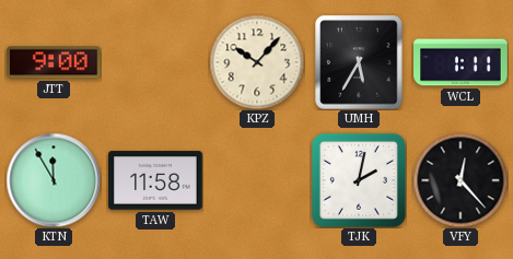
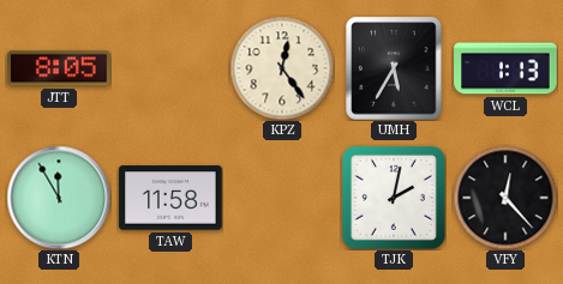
JTT: 9:00 -> 8:05 (59, 68)
KPZ: 10:07 -> 12:24 (282, 68)
WCL: 1:11 -> 1:13 (505, 68)
